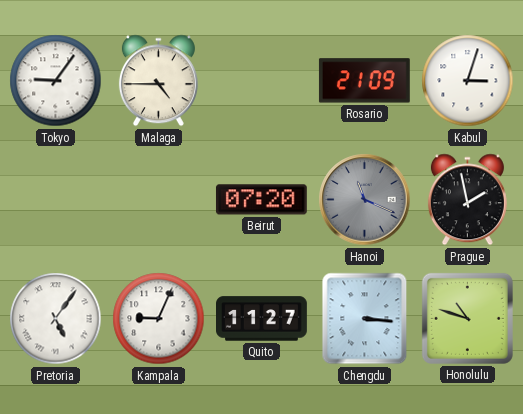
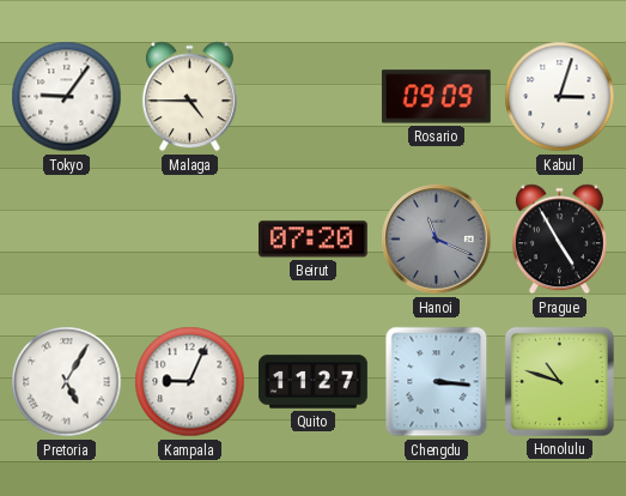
Rosario: 21:09 -> 09:09 (436, 97)
Prague: 1:58 -> 4:55 (559, 240)
Pretoria: 5:06 -> 5:05 (67, 382)
